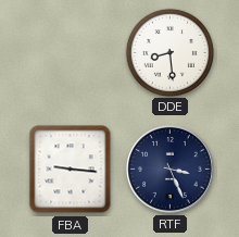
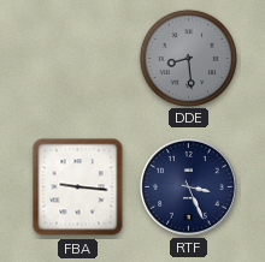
DDE dial: white -> grey (188, 58)
